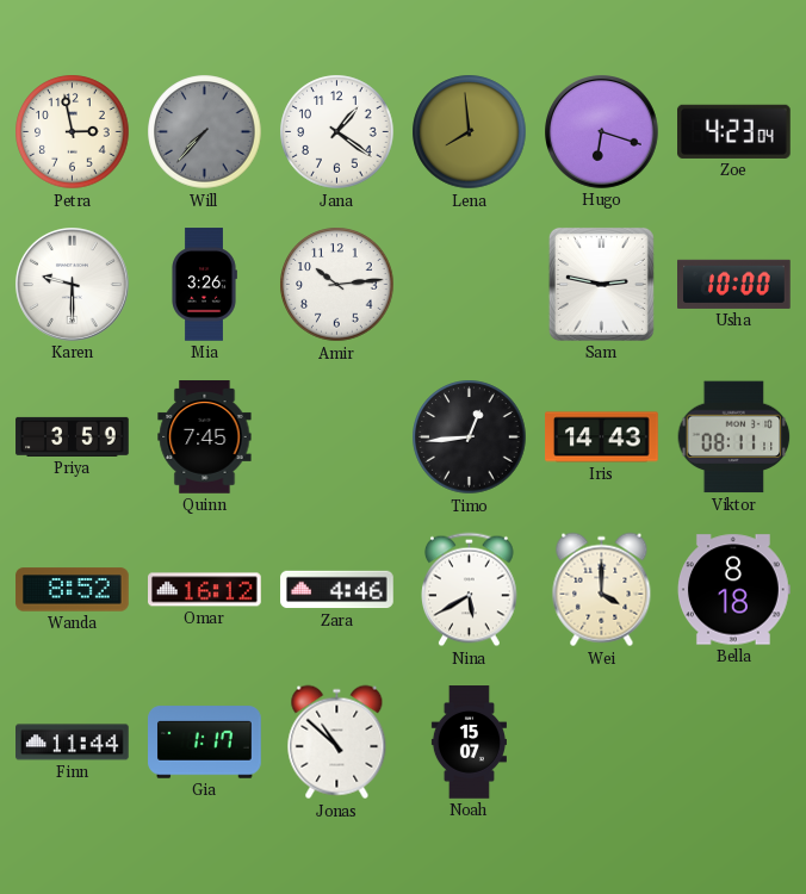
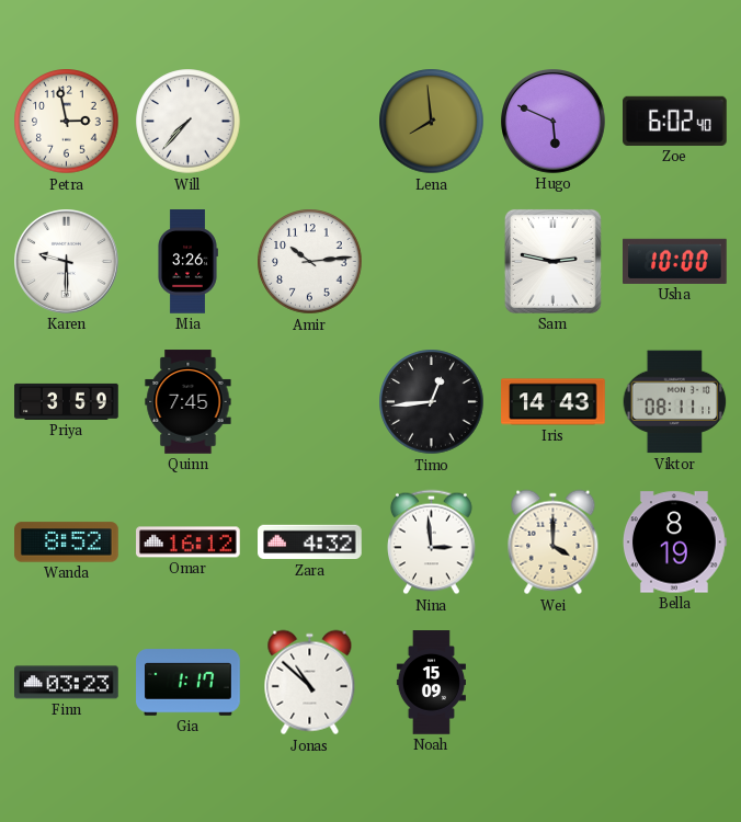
Will dial: grey -> white (189, 122)
Jana: 1:21 -> none (337, 132)
Hugo: 6:18 -> 5:49 (554, 122)
Zoe: 4:23 -> 6:02 (675, 121)
Zara: 4:46 -> 4:32 (310, 543)
Nina: 5:40 -> 2:59 (432, 543)
Bella: 8:18 -> 8:19 (674, 543)
Finn: 11:44 -> 03:23 (67, 683)
Noah: 15:07 -> 15:09 (431, 683)
